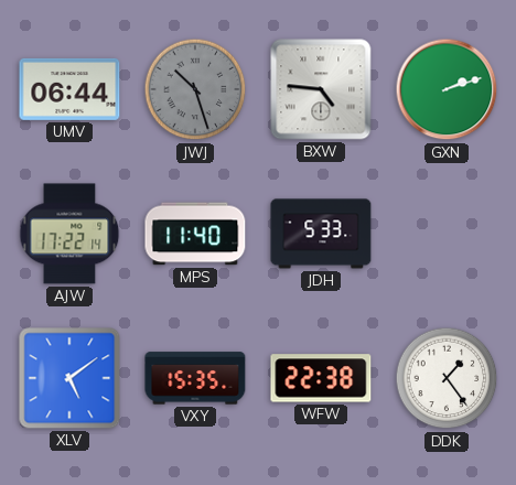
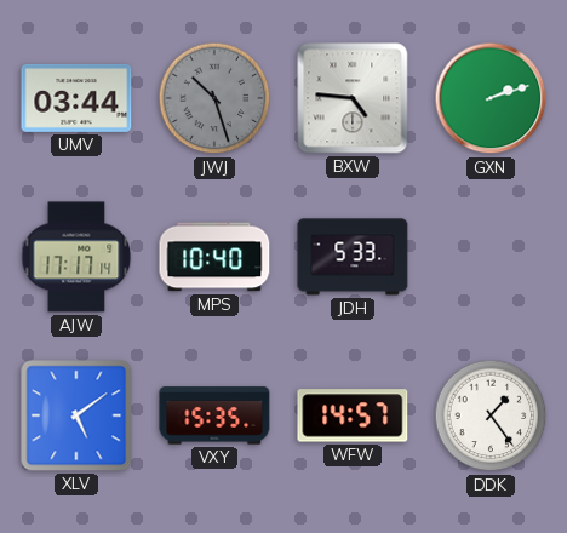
UMV: 06:44 -> 03:44 (76, 98)
AJW: 17:22 -> 17:17 (76, 257)
MPS: 11:40 -> 10:40 (214, 257)
WFW: 22:38 -> 14:57 (353, 415)
